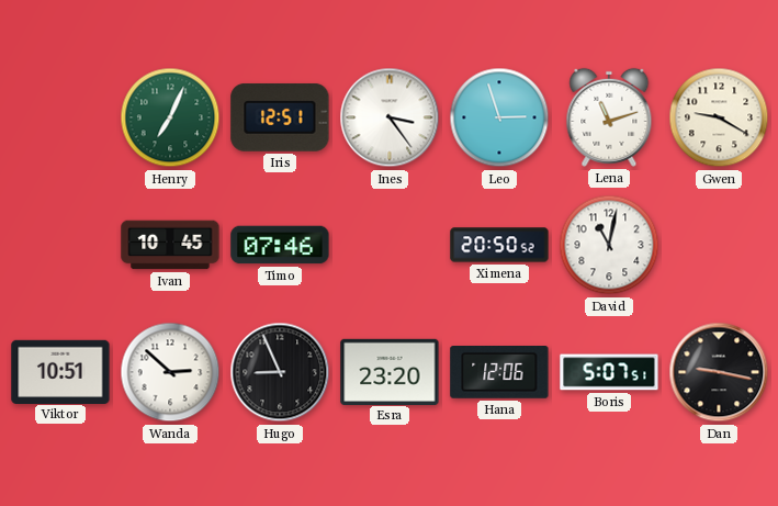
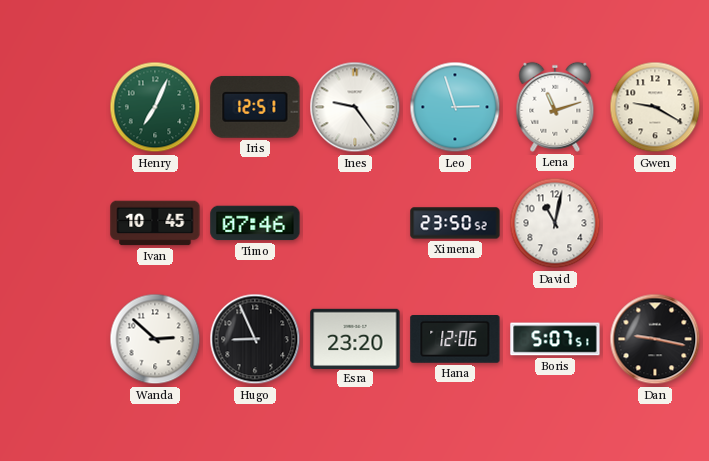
Ines: 3:24 -> 9:24 (355, 107)
Ximena: 20:50 -> 23:50 (455, 223)
Viktor: 10:51 -> none (60, 371)
